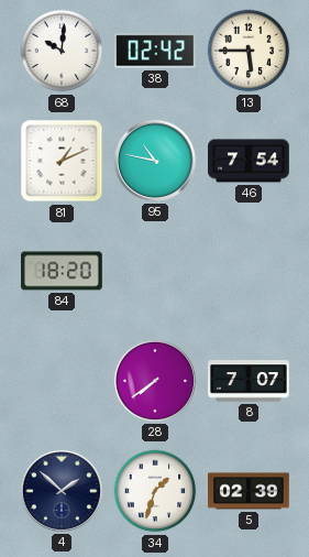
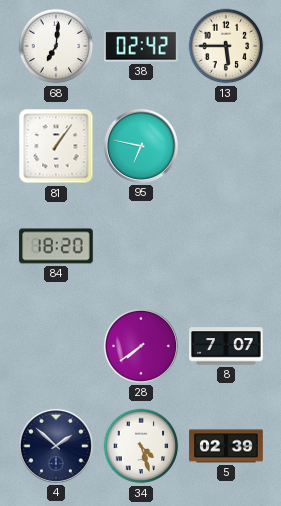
68: 10:01 -> 7:01 (56, 46)
81: 1:11 -> 1:06 (56, 146)
95: 10:47 -> 6:47 (141, 146)
46: 7:54 -> none (249, 161)
34: 1:33 -> 4:27 (141, 446)
